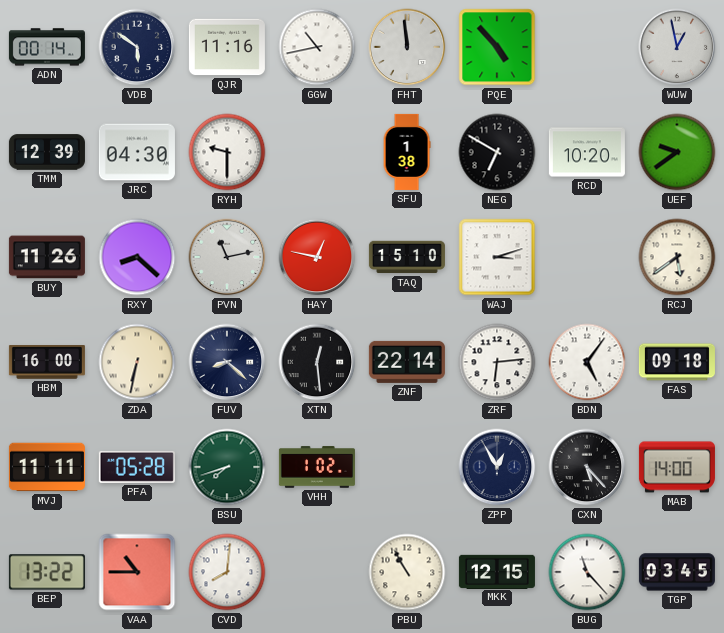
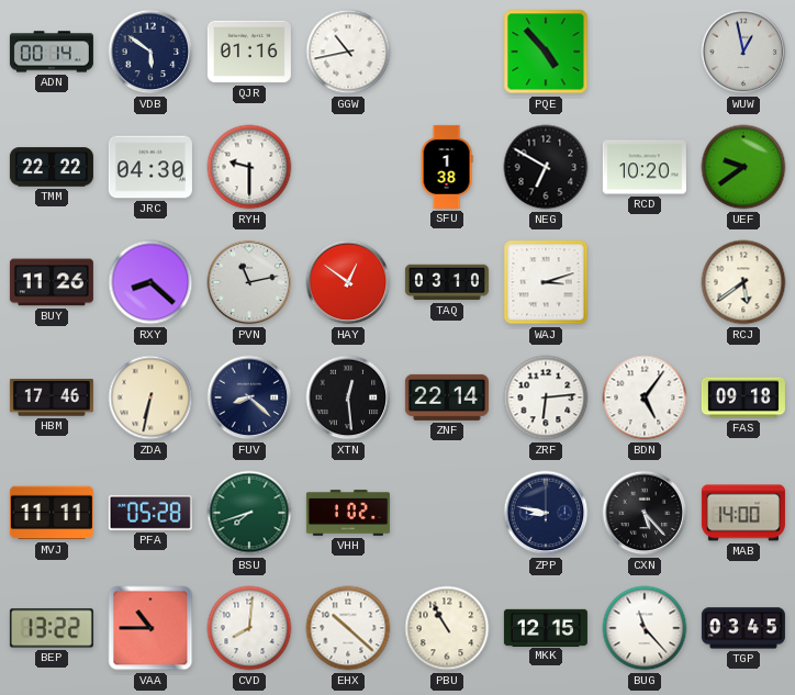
QJR: 11:16 -> 01:16 (249, 52)
FHT: 11:59 -> none (407, 47)
TMM: 12:39 -> 22:22 (52, 167)
HAY: 12:47 -> 12:51 (348, 282)
TAQ: 15:10 -> 03:10 (447, 282)
HBM: 16:00 -> 17:46 (52, 397)
ZPP: 12:55 -> 8:47 (546, 513)
EHX: none -> 10:22 (348, 628)
